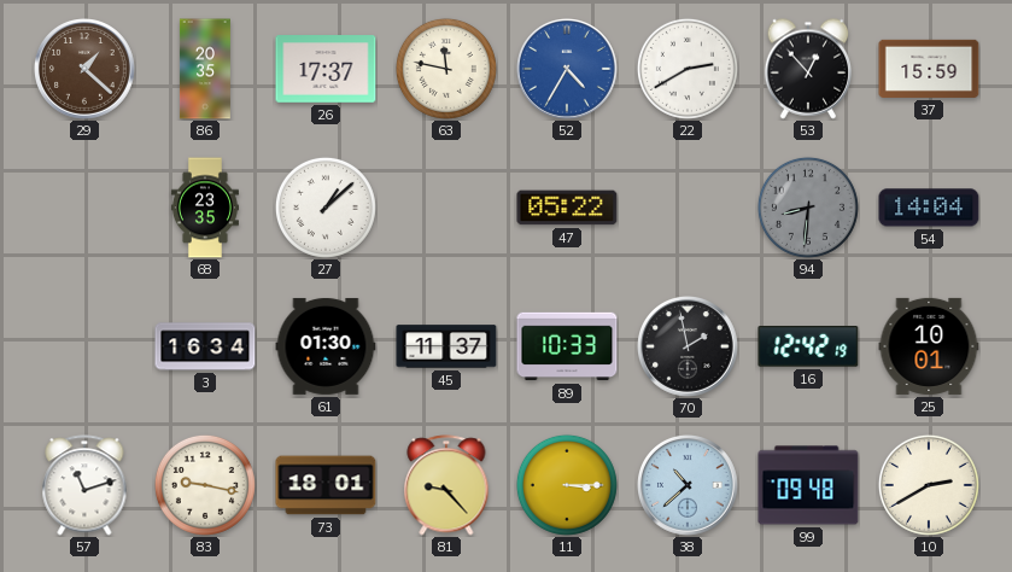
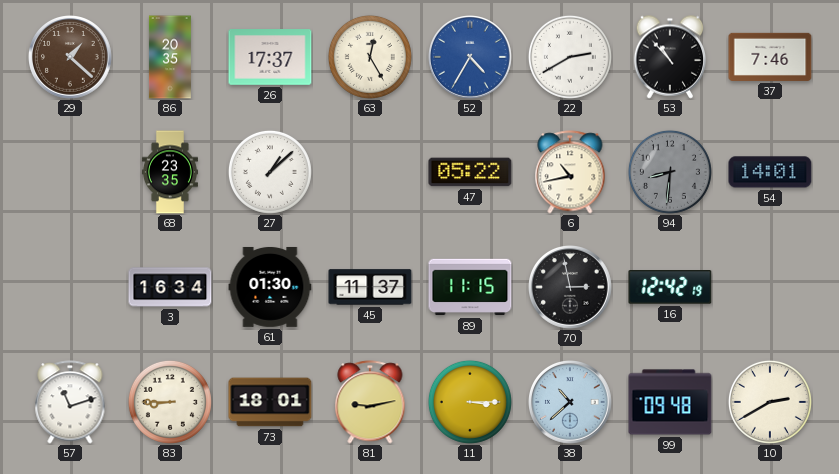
63: 11:47 -> 12:25 (370, 57)
53: 12:53 -> 10:53 (670, 57)
37: 15:59 -> 7:46 (770, 57)
6: none -> 10:43 (570, 172)
54: 14:04 -> 14:01 (770, 172)
89: 10:33 -> 11:15 (470, 287)
70: 1:58 -> 2:58 (571, 288)
25: 10:01 -> none (929, 346)
83: 9:17 -> 8:45 (170, 402)
81: 9:23 -> 9:13 (370, 402)
